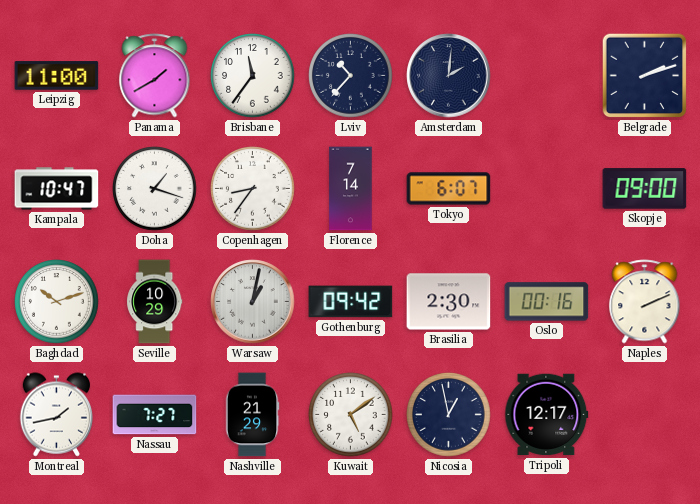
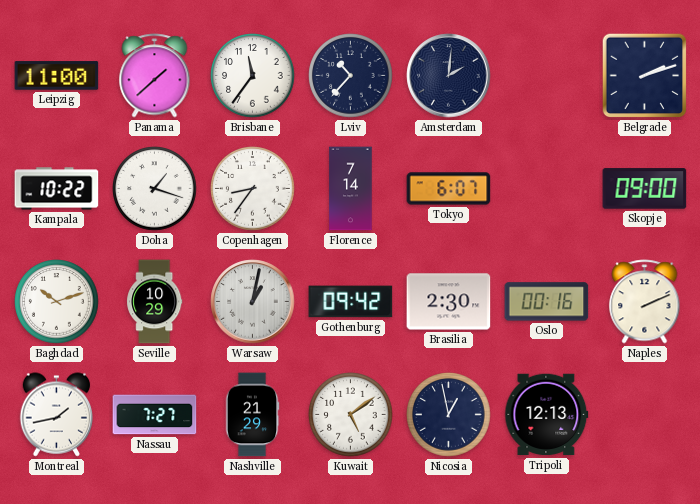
Panama: 1:40 -> 1:38 (155, 76)
Kampala: 10:47 -> 10:22 (57, 189)
Tripoli: 12:17 -> 12:13 (547, 415)
